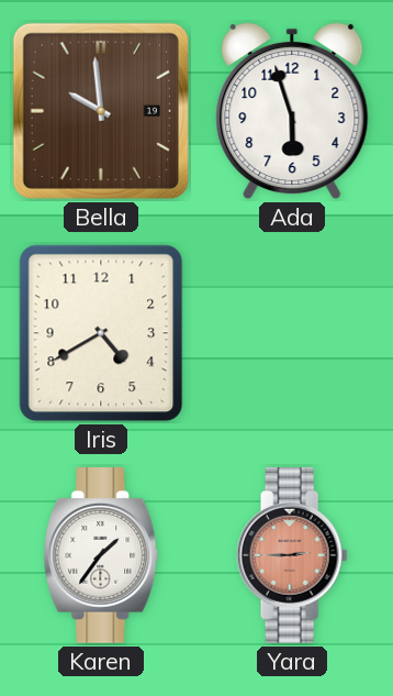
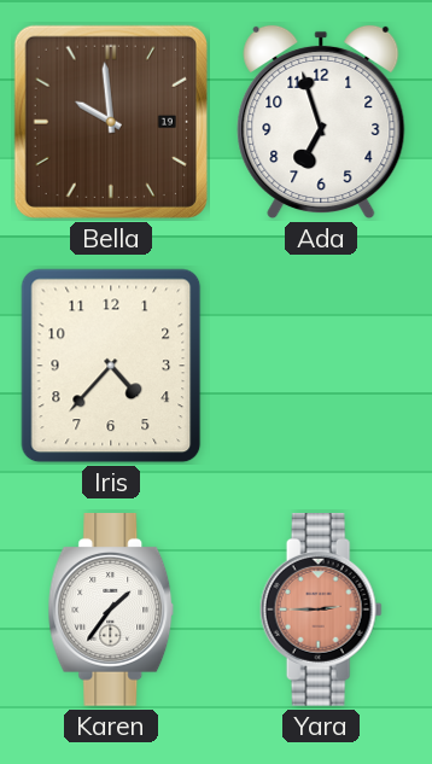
Ada: 5:57 -> 6:57 (321, 122)
Iris: 4:40 -> 4:37 (111, 366)
